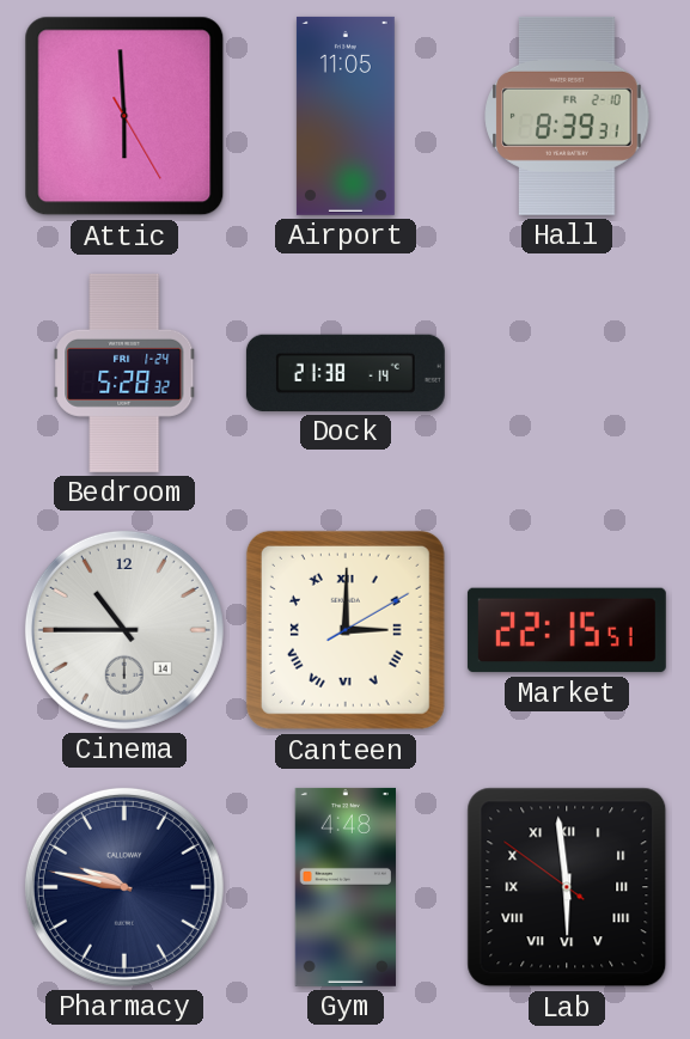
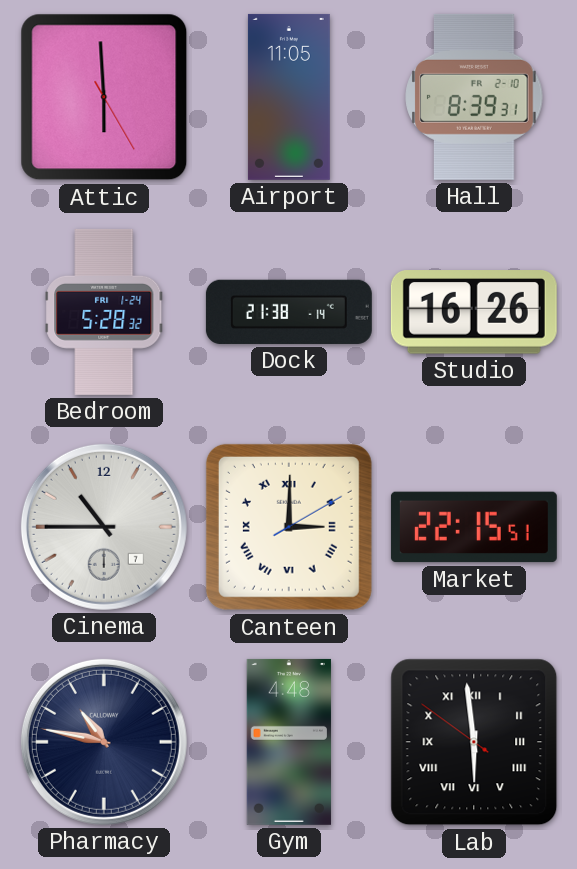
Studio: none -> 16:26 (474, 312)
Cinema date: 14 -> 7 (104, 527)
Pharmacy: 9:47 -> 10:47 (104, 742)
